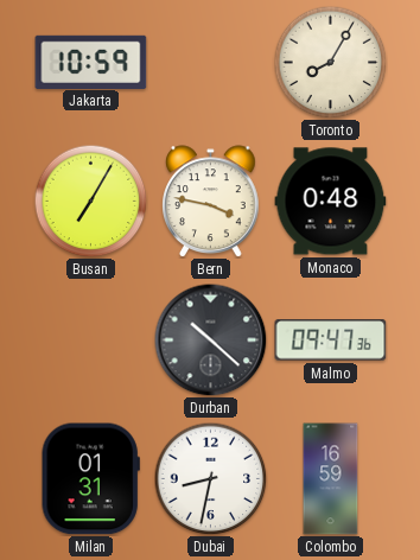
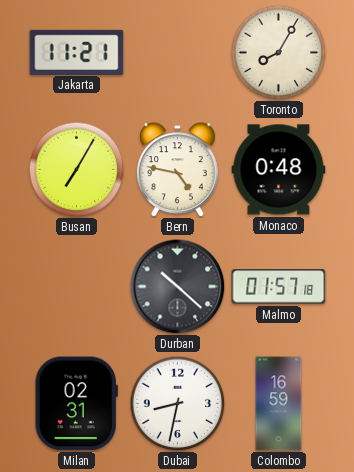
Jakarta: 10:59 -> 11:21 (77, 52)
Bern: 3:47 -> 4:47 (178, 169)
Malmo: 09:47 -> 01:57 (279, 287)
Milan: 01:31 -> 02:31 (76, 404)
